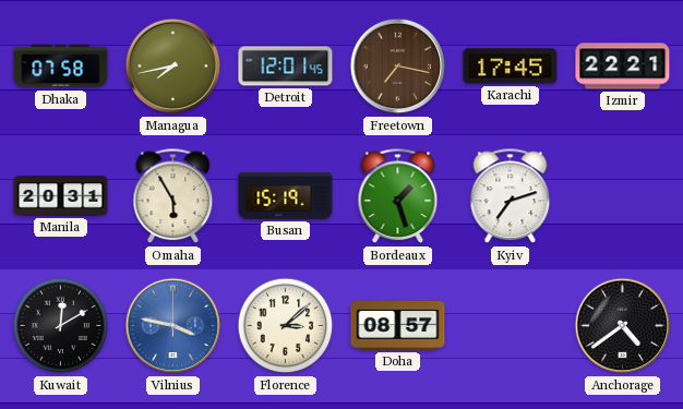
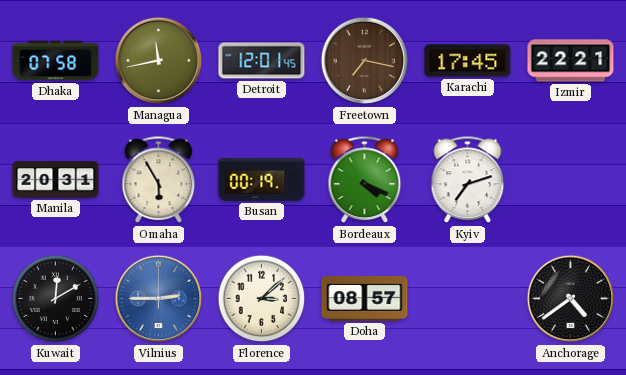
Managua: 7:43 -> 11:43 (159, 61)
Busan: 15:19 -> 00:19 (262, 179)
Bordeaux: 1:27 -> 4:19 (365, 180)
Vilnius: 3:47 -> 2:45 (159, 299)
